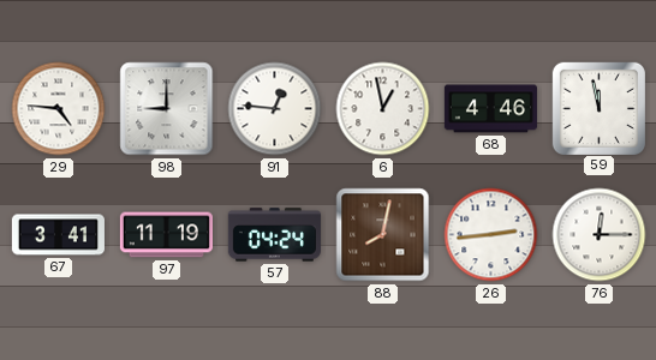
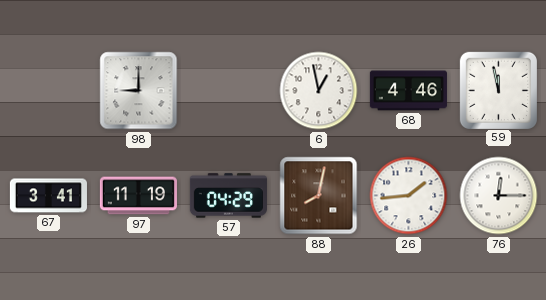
29: 4:46 -> none (59, 109)
91: 12:46 -> none (275, 109)
57: 04:24 -> 04:29 (228, 196)
26: 2:44 -> 1:44 (409, 196)
